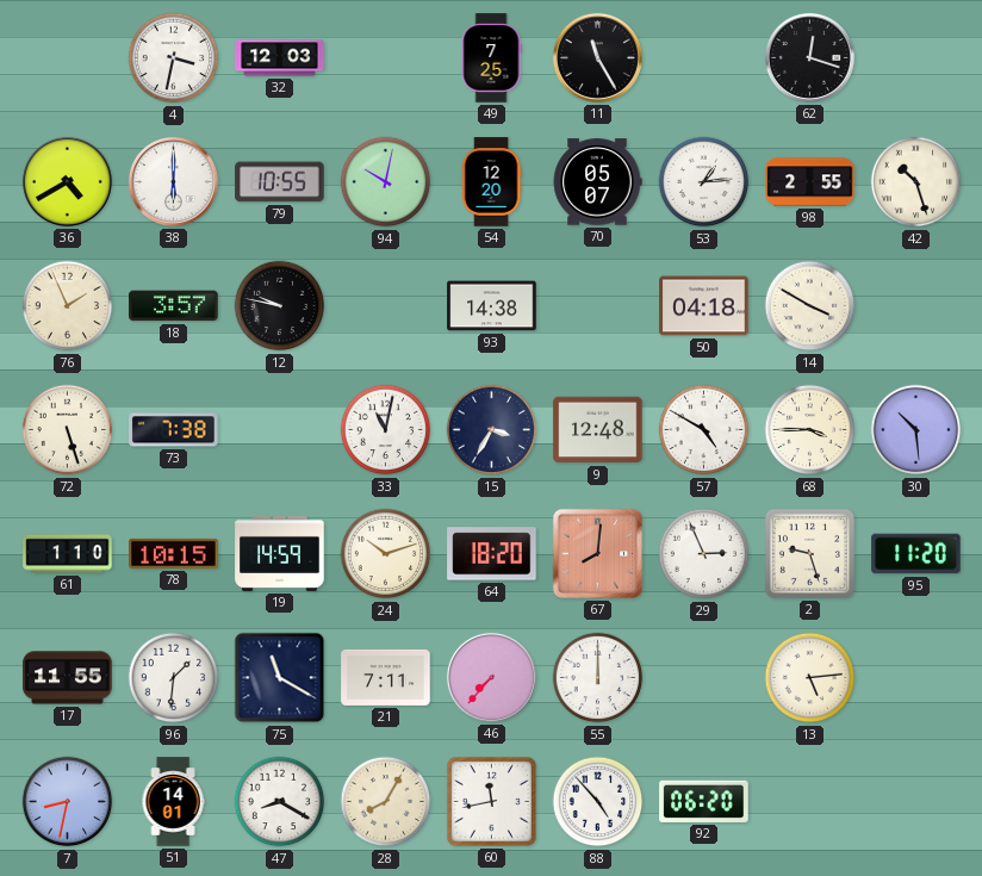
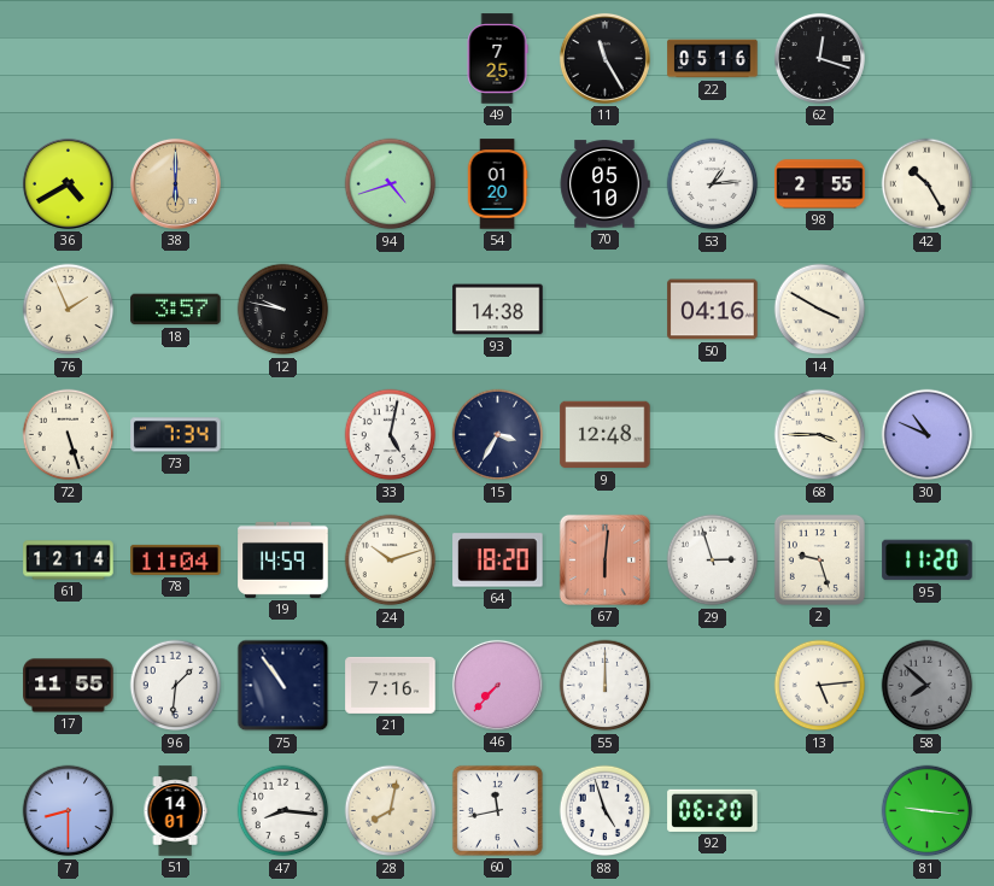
4: 3:32 -> none (174, 58)
32: 12:03 -> none (280, 58)
22: none -> 05:16 (713, 59)
38 dial: white -> champagne (175, 183)
79: 10:55 -> none (280, 182)
94: 10:02 -> 4:42 (391, 184)
54: 12:20 -> 01:20 (497, 184)
70: 05:07 -> 05:10 (604, 184)
42: 10:27 -> 10:25 (928, 184)
50: 04:18 -> 04:16 (713, 310)
73: 7:38 -> 7:34 (176, 435)
33: 11:02 -> 5:02 (391, 435)
57: 4:50 -> none (704, 430)
30: 10:29 -> 10:49 (928, 435)
61: 1:10 -> 12:14 (69, 561)
78: 10:15 -> 11:04 (176, 559)
67: 8:01 -> 6:01 (604, 559)
29: 2:56 -> 2:57 (713, 561)
75: 11:20 -> 10:54 (283, 686)
21: 7:11 -> 7:16 (391, 685)
58: none -> 7:52 (928, 686)
7: 8:32 -> 8:30 (69, 811)
47: 8:20 -> 8:16 (283, 811)
28: 8:05 -> 8:02 (391, 811)
88: 4:53 -> 4:57 (606, 811)
81: none -> 9:16 (928, 811)
